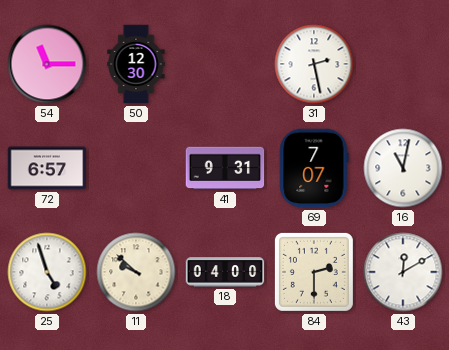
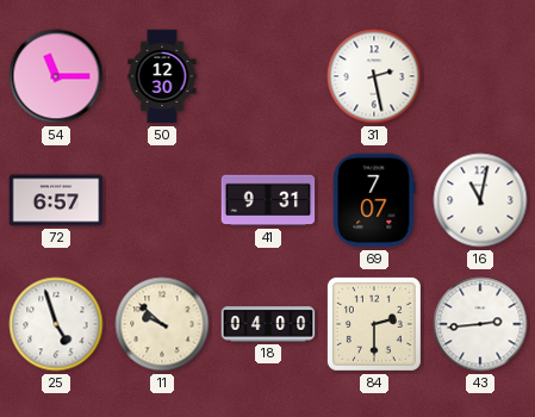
43: 12:10 -> 2:44 (480, 324)
